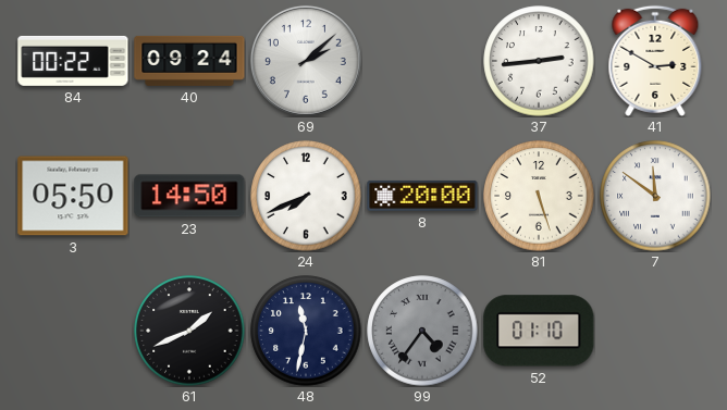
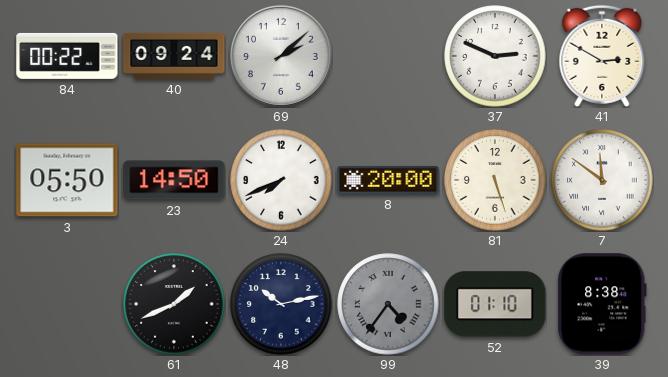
37: 2:44 -> 2:49 (495, 56)
48: 11:32 -> 10:13 (281, 304)
39: none -> 8:38 (603, 304)
